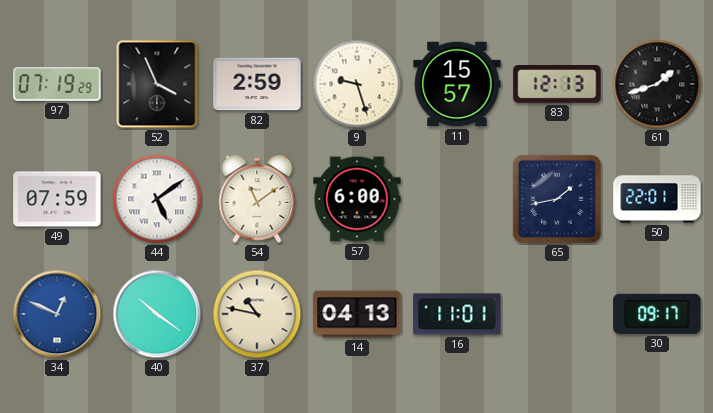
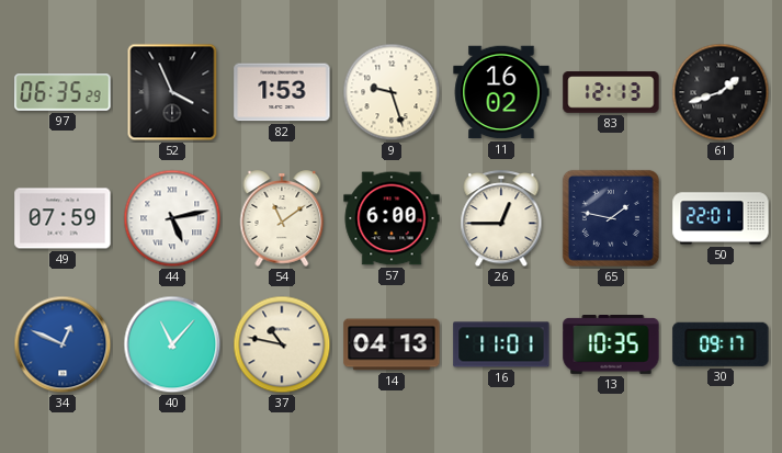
97: 07:19 -> 06:35 (63, 92)
82: 2:59 -> 1:53 (282, 92)
11: 15:57 -> 16:02 (501, 92)
44: 5:09 -> 5:13 (172, 218)
26: none -> 12:45 (501, 219)
65: 1:43 -> 1:47 (611, 218)
40: 10:21 -> 11:07 (172, 344)
13: none -> 10:35 (611, 346)
